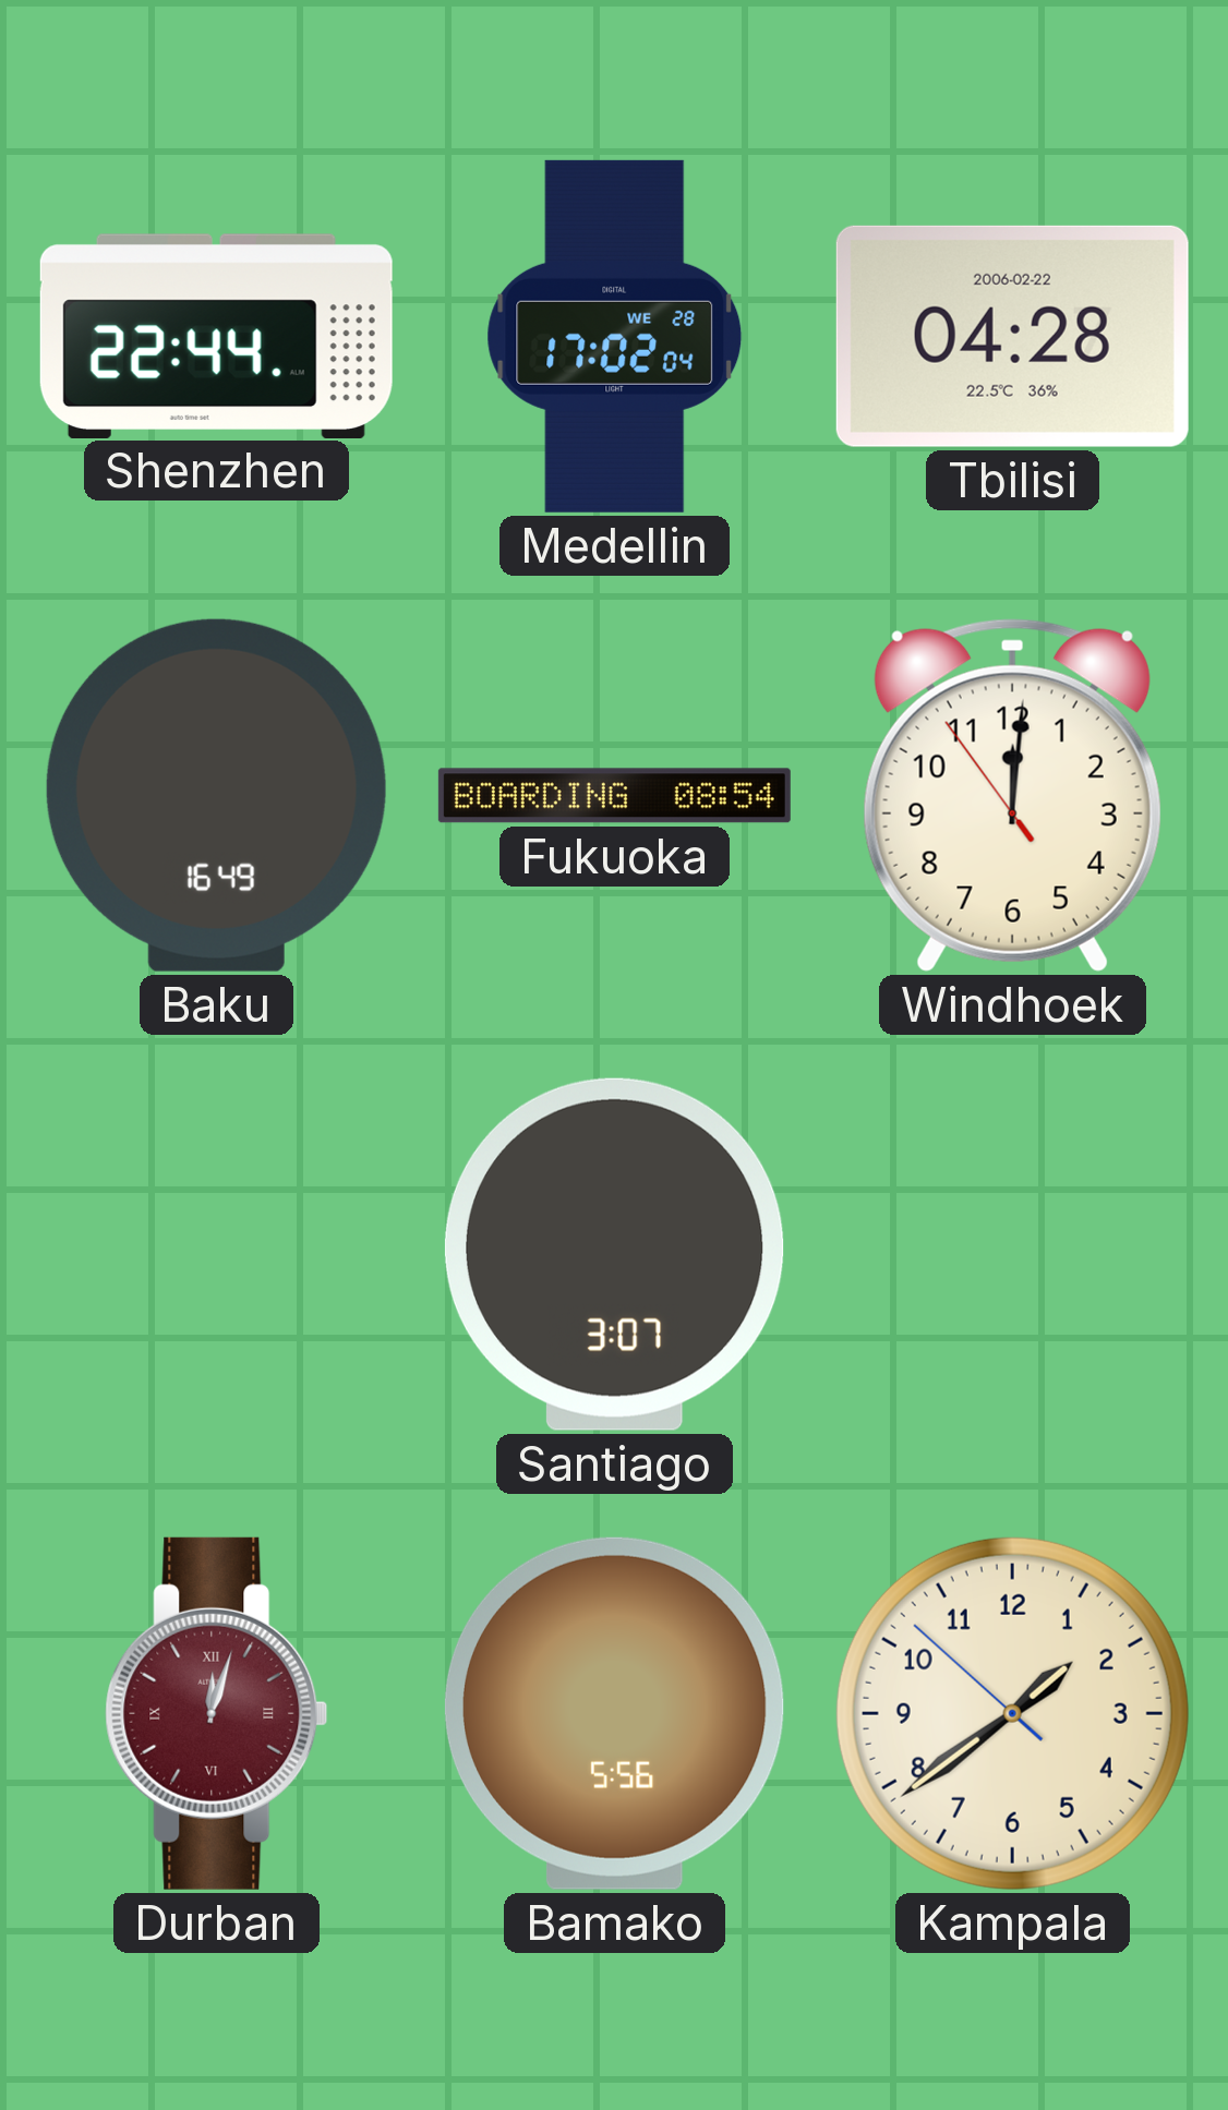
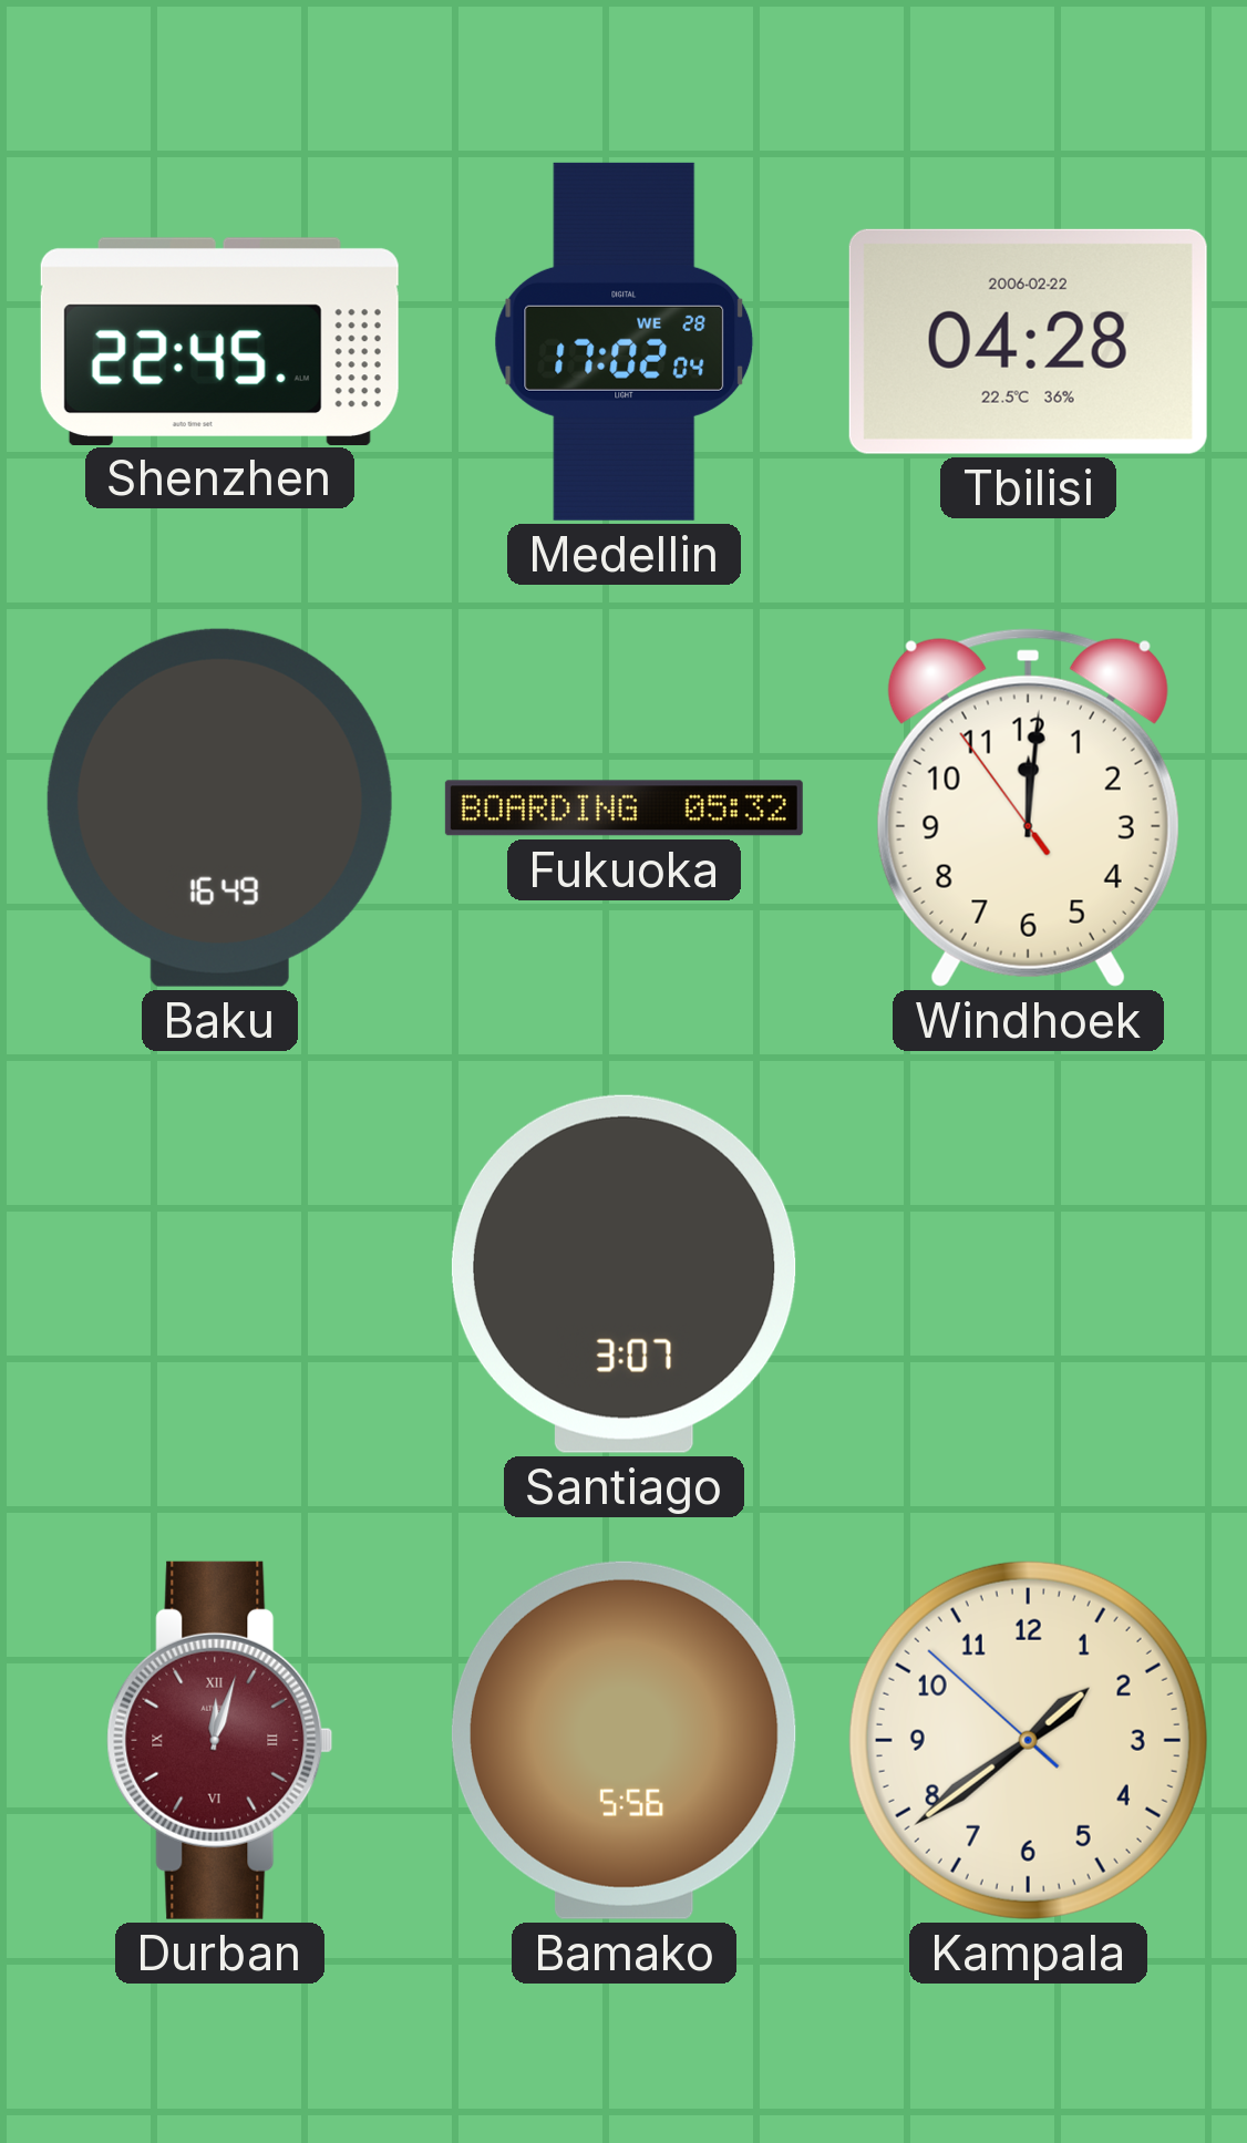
Shenzhen: 22:44 -> 22:45 (219, 341)
Fukuoka: 08:54 -> 05:32 (623, 808)
